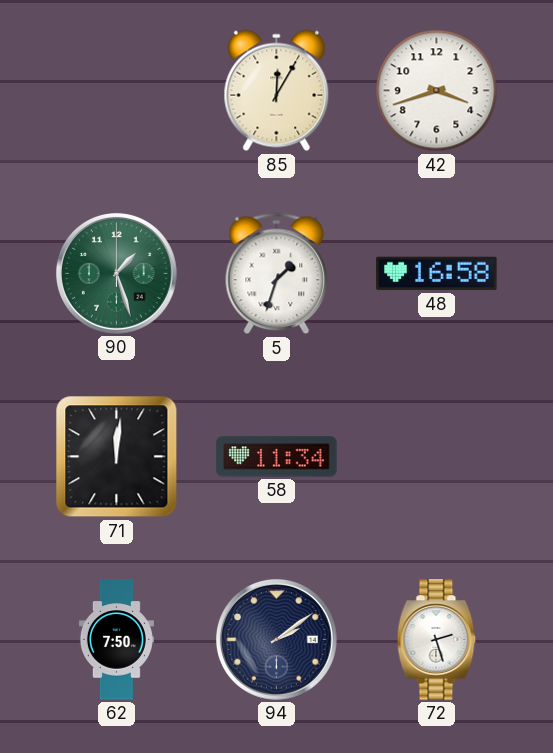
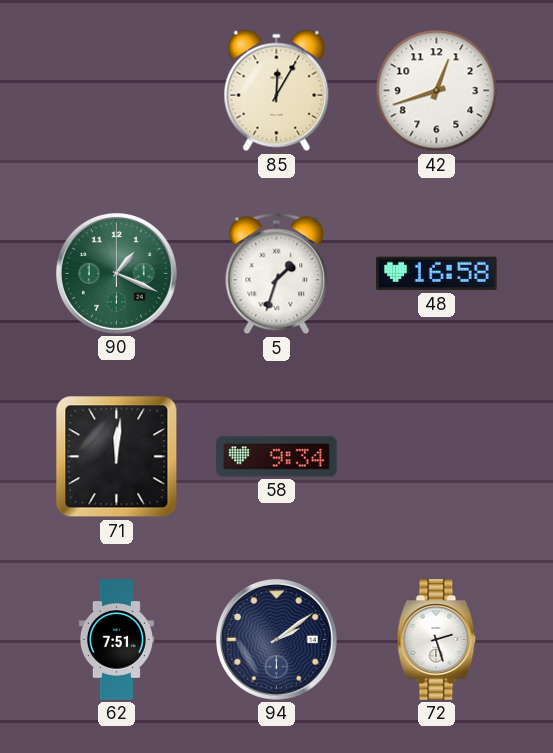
42: 3:42 -> 12:42 (437, 91)
90: 1:27 -> 1:19 (117, 274)
58: 11:34 -> 9:34 (277, 457)
62: 7:50 -> 7:51 (116, 640)
